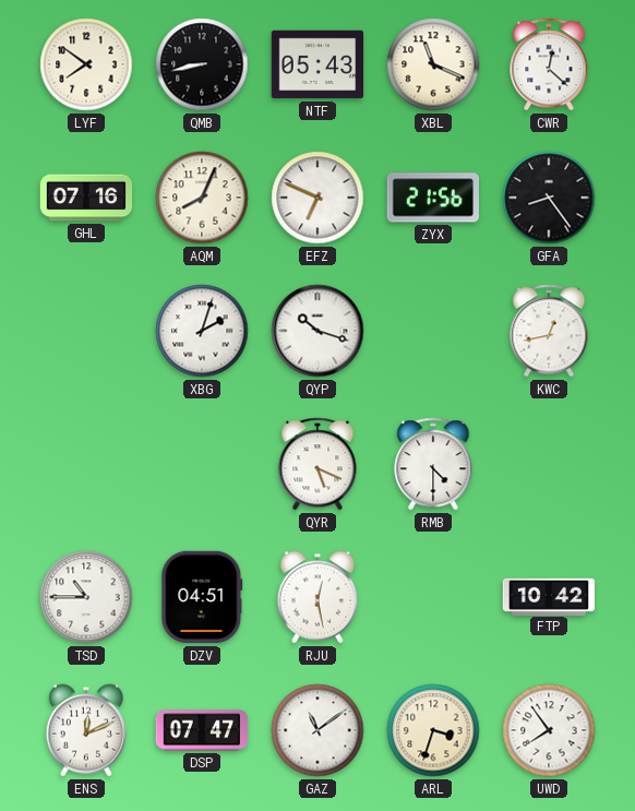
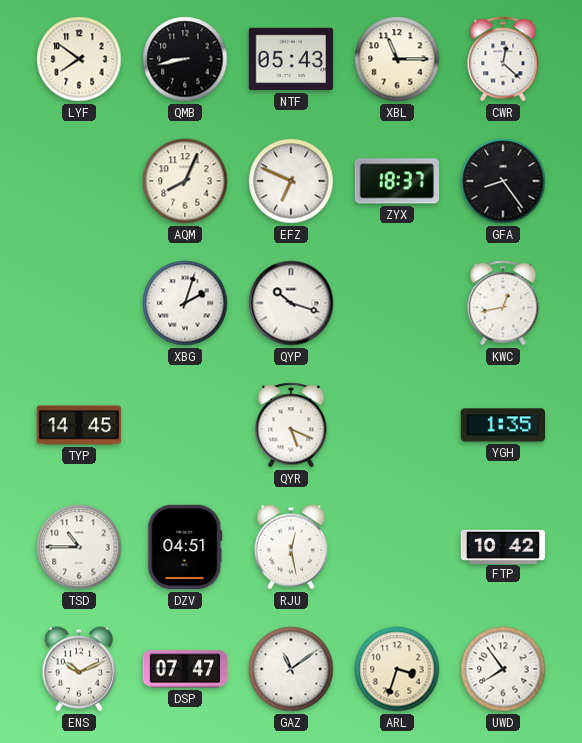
XBL: 11:19 -> 11:15 (397, 59)
GHL: 07:16 -> none (86, 198)
ZYX: 21:56 -> 18:37 (396, 181)
TYP: none -> 14:45 (79, 425)
RMB: 4:30 -> none (433, 464)
YGH: none -> 1:35 (503, 425)
ENS: 12:11 -> 10:11 (78, 669)
